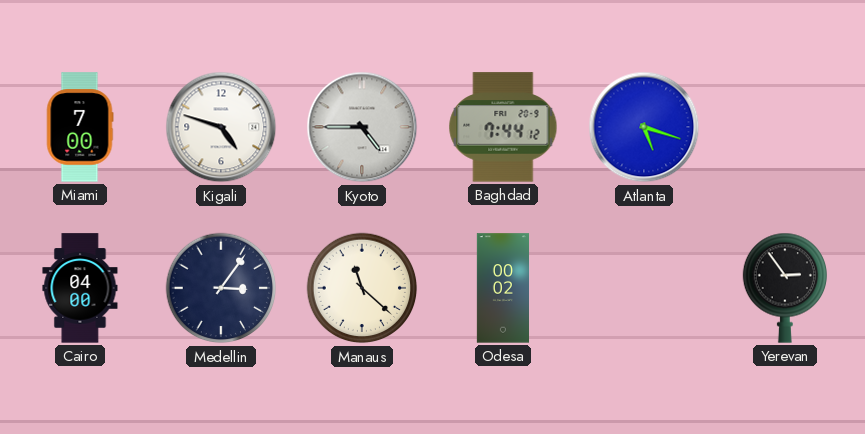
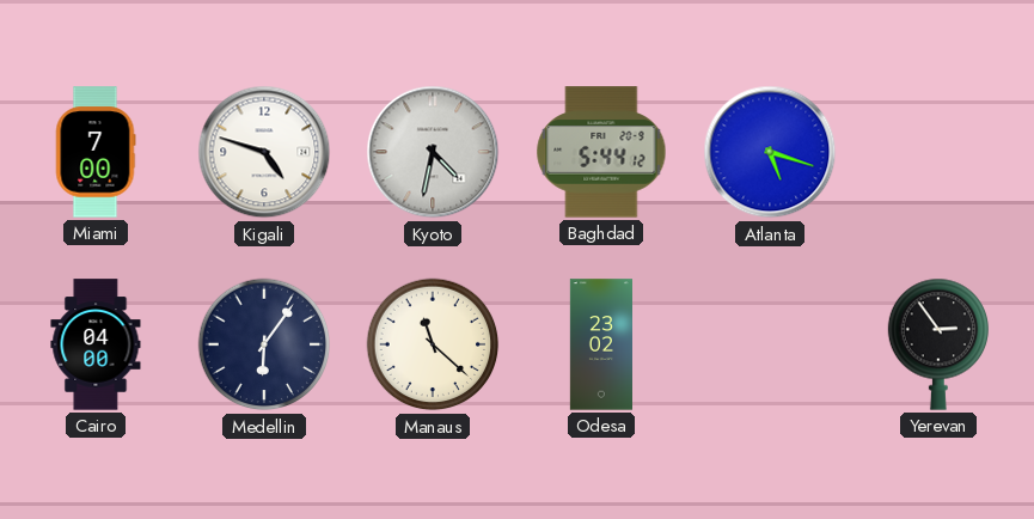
Kyoto: 4:45 -> 4:32 (433, 152)
Baghdad: 7:44 -> 5:44 (601, 152)
Medellin: 3:06 -> 6:06 (264, 344)
Odesa: 00:02 -> 23:02 (600, 344)
